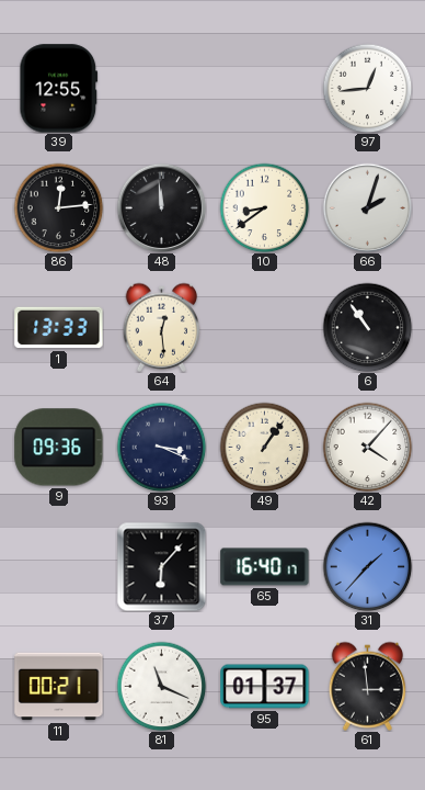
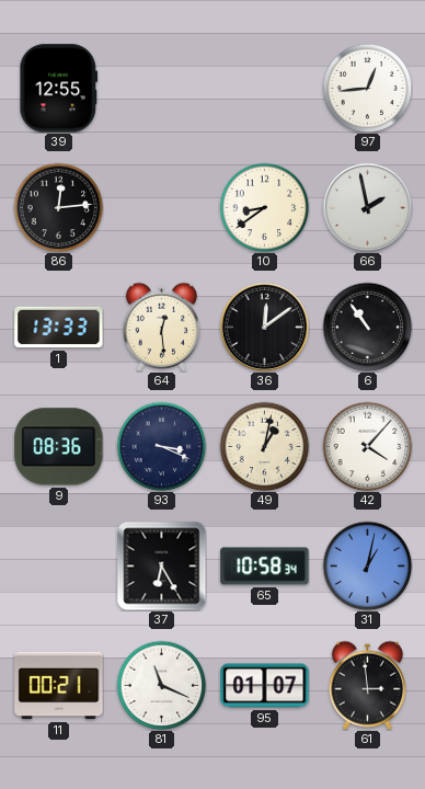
48: 11:59 -> none (161, 207)
66: 2:03 -> 1:58 (367, 207)
36: none -> 12:09 (264, 327)
9: 09:36 -> 08:36 (59, 447)
49: 1:06 -> 1:02 (264, 446)
37: 6:07 -> 6:25 (161, 565)
65: 16:40 -> 10:58 (265, 567)
31: 1:37 -> 1:02 (367, 565)
95: 01:37 -> 01:07 (265, 686)
